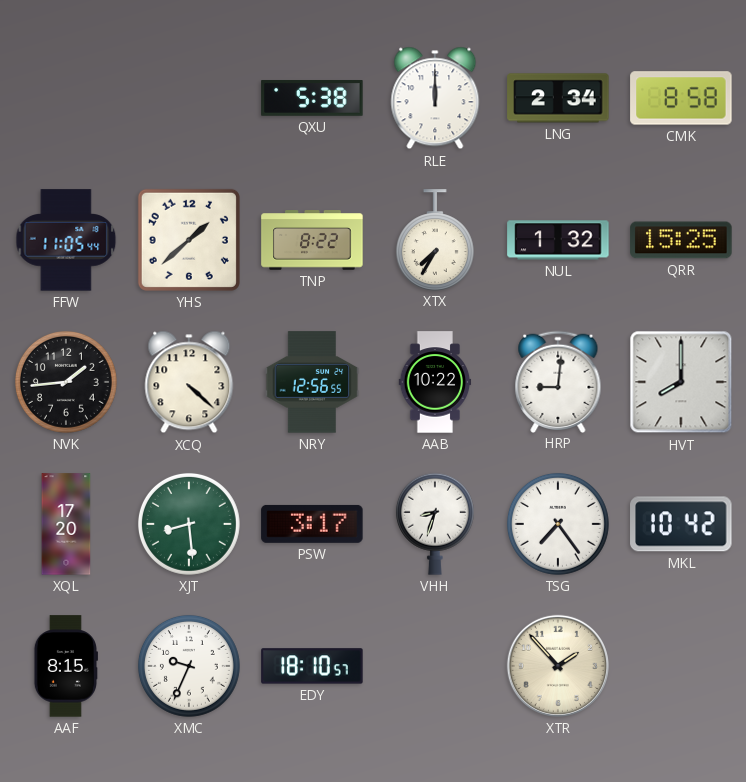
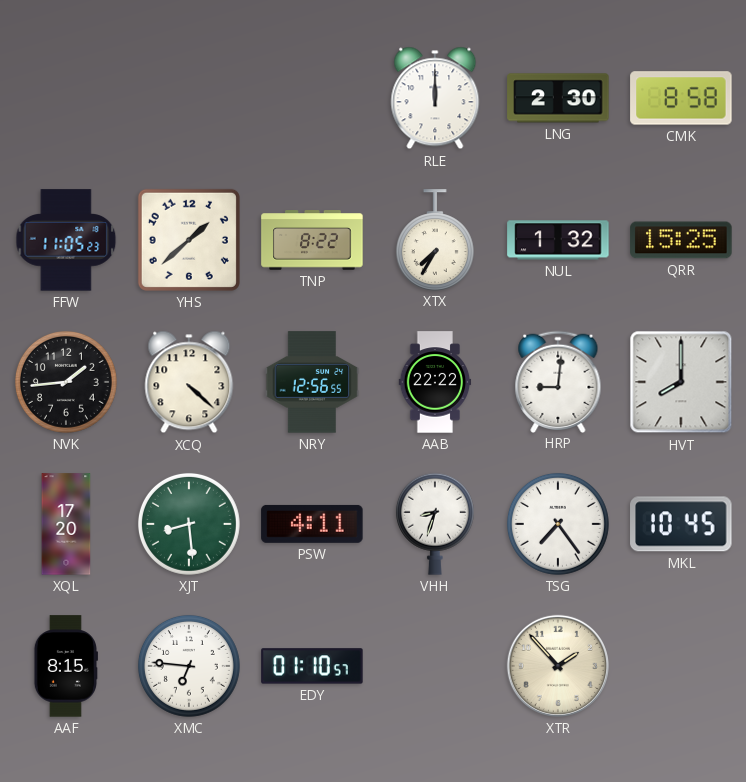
QXU: 5:38 -> none (312, 99)
LNG: 2:34 -> 2:30 (558, 98)
FFW: 11:05:44 -> 11:05:23 (66, 240)
AAB: 10:22 -> 22:22 (435, 382)
PSW: 3:17 -> 4:11 (312, 524)
MKL: 10:42 -> 10:45 (681, 524)
XMC: 9:34 -> 6:46 (189, 666)
EDY: 18:10 -> 01:10 (312, 666)
